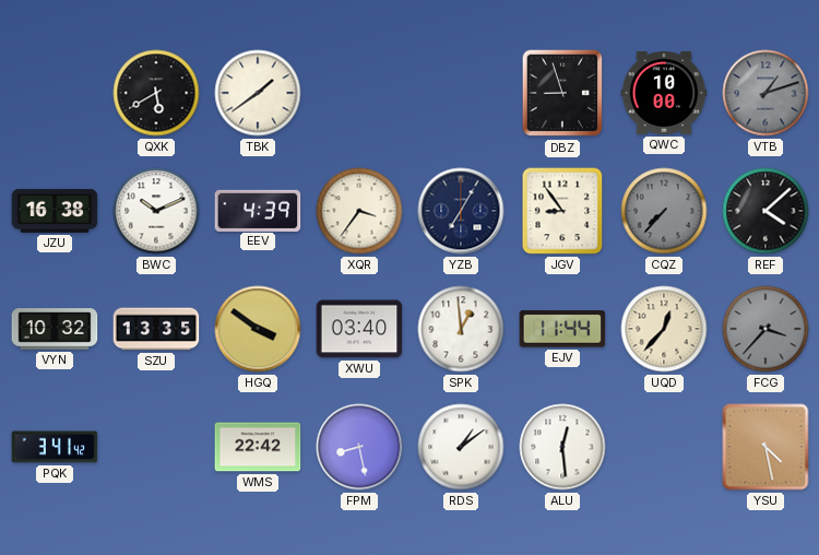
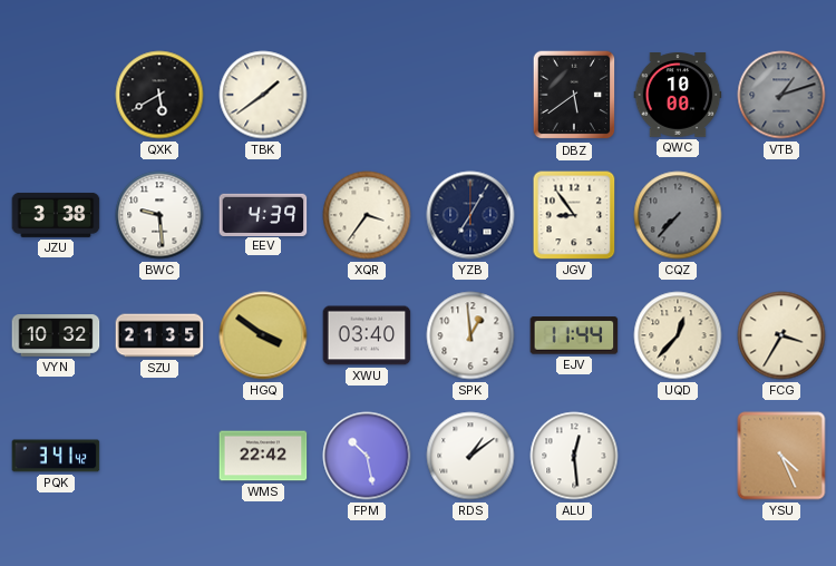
DBZ: 8:57 -> 5:39 (574, 95)
JZU: 16:38 -> 3:38 (56, 215)
BWC: 10:11 -> 9:29 (159, 215)
REF: 4:08 -> none (765, 211)
SZU: 13:35 -> 21:35 (159, 335)
FCG: 3:37 -> 3:35 (781, 335)
FCG dial: grey -> cream (781, 335)
FPM: 8:28 -> 10:28 (367, 456)
YSU: 4:28 -> 4:26 (781, 456)
